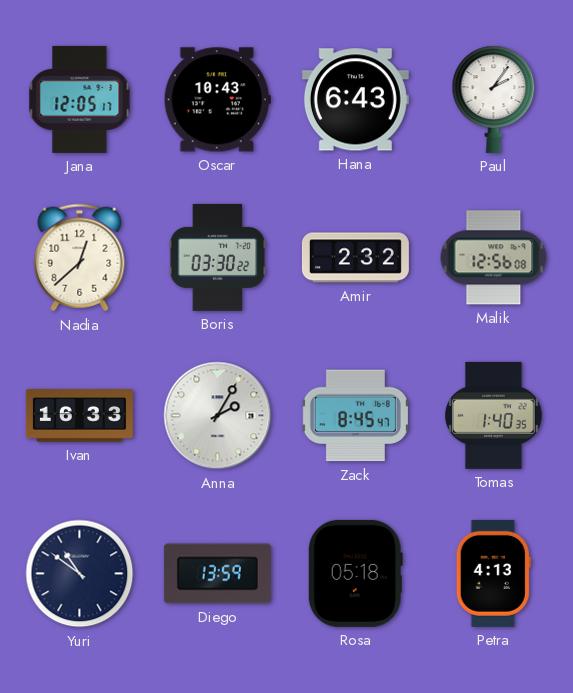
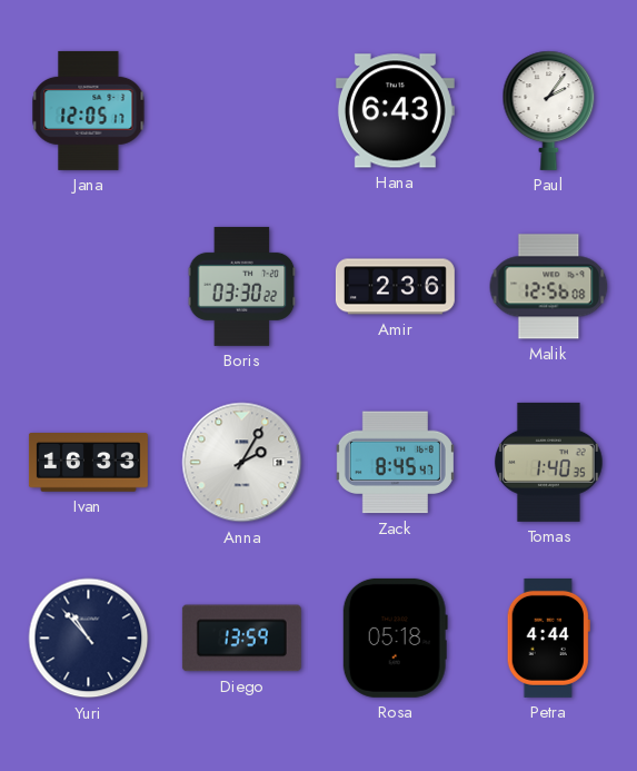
Oscar: 10:43 -> none (217, 100)
Nadia: 12:38 -> none (80, 258)
Amir: 2:32 -> 2:36 (395, 287)
Yuri: 10:51 -> 10:53 (89, 639)
Petra: 4:13 -> 4:44 (548, 637)
